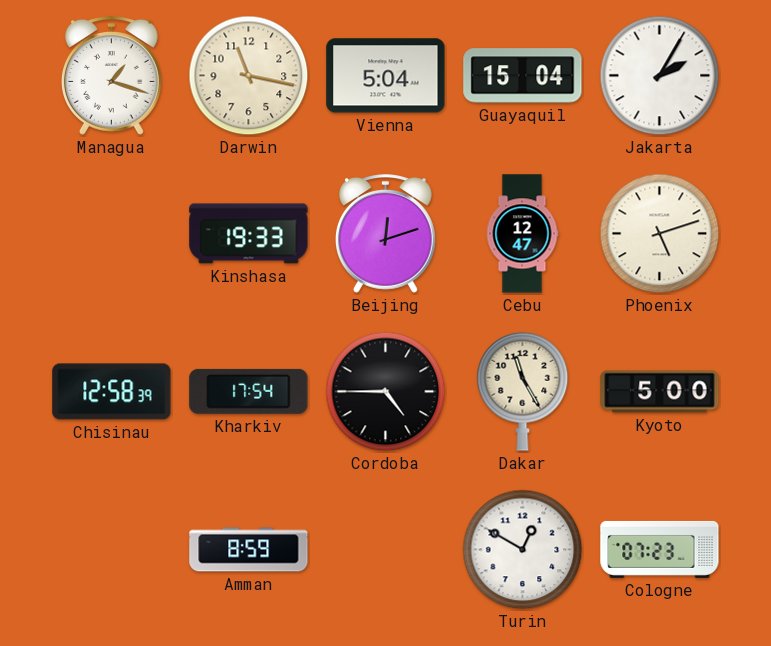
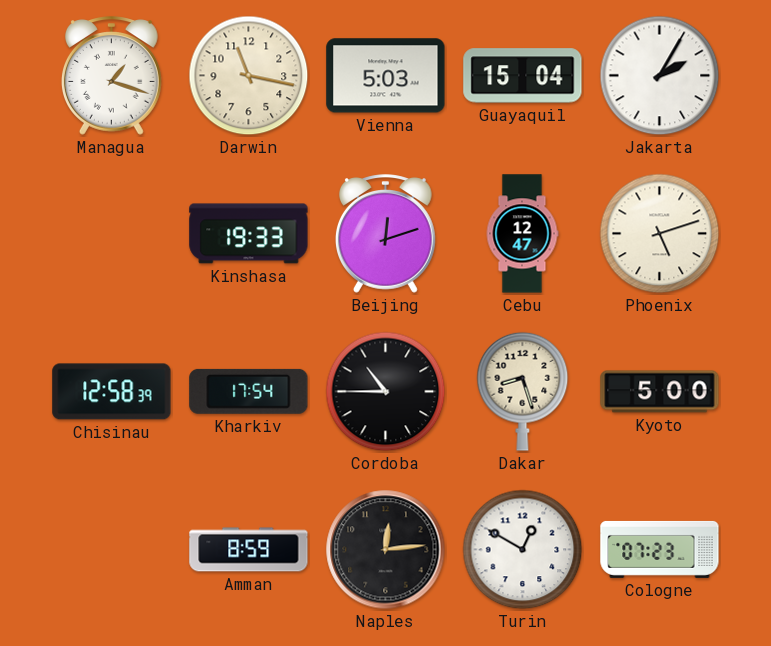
Vienna: 5:04 -> 5:03 (386, 76)
Cordoba: 4:45 -> 10:45 (386, 392)
Dakar: 11:25 -> 8:27 (523, 391)
Naples: none -> 12:14 (386, 550)
